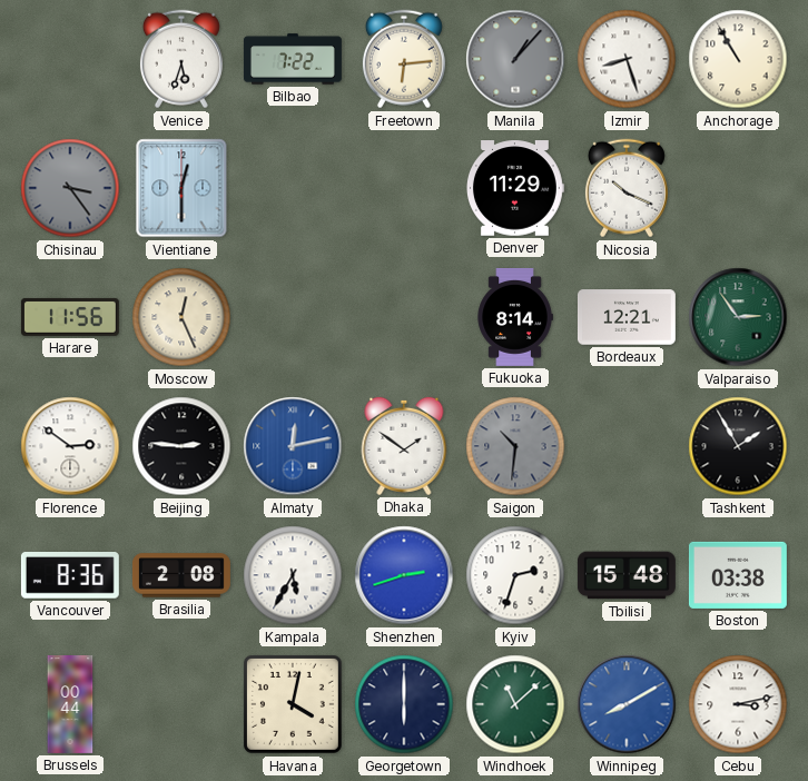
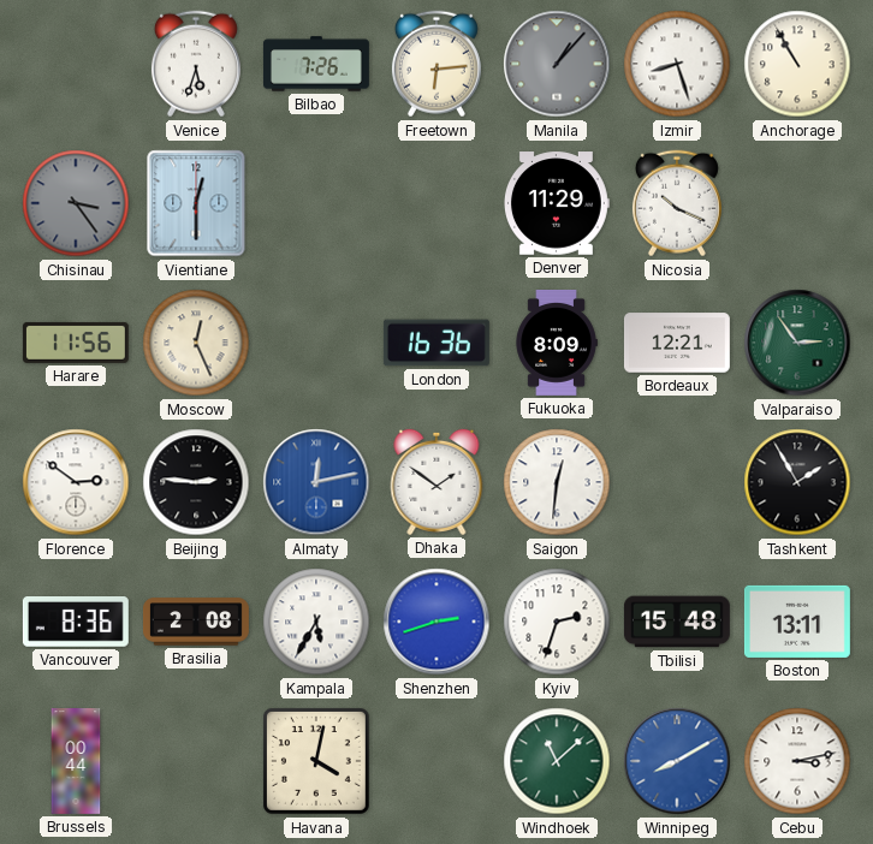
Bilbao: 7:22 -> 7:26 (316, 64)
London: none -> 16:36 (437, 343)
Fukuoka: 8:14 -> 8:09 (557, 343)
Saigon: 10:31 -> 12:31 (557, 482)
Saigon dial: grey -> white (557, 482)
Boston: 03:38 -> 13:11 (797, 622)
Georgetown: 6:00 -> none (404, 704)
